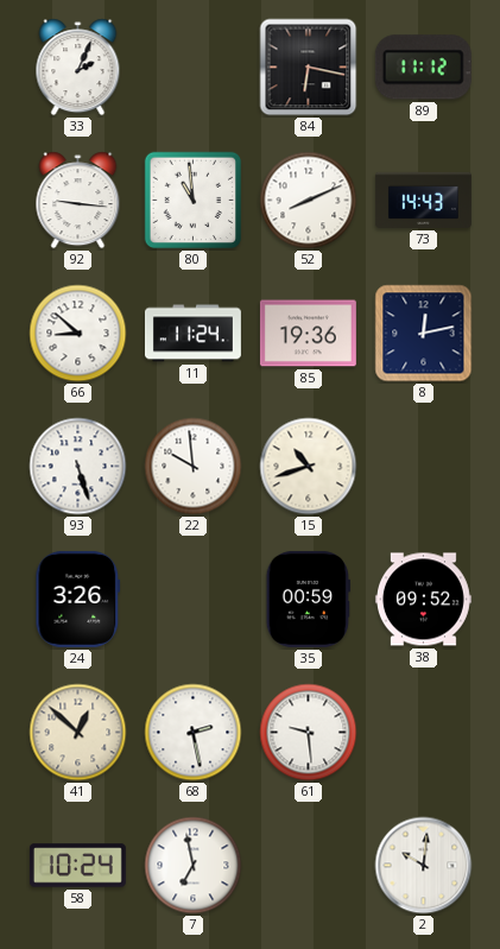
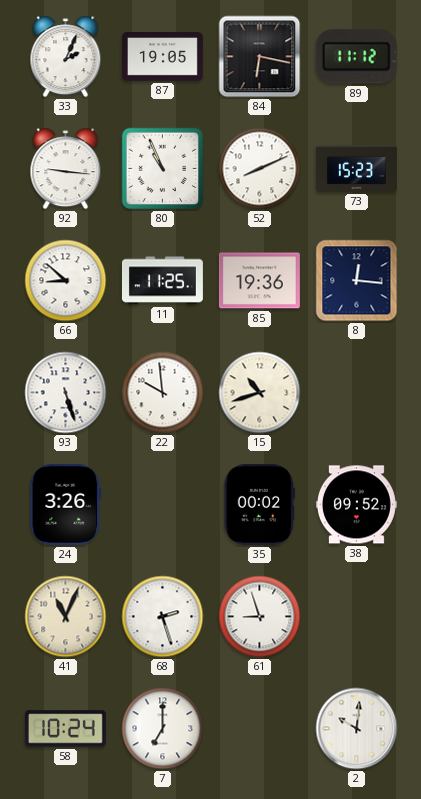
87: none -> 19:05 (162, 57)
80: 10:59 -> 10:56 (163, 169)
73: 14:43 -> 15:23 (356, 168)
11: 11:24 -> 11:25 (162, 281)
8: 12:13 -> 12:16 (357, 281)
35: 00:59 -> 00:02 (259, 504)
41: 12:52 -> 11:04 (66, 617)
68: 2:28 -> 2:27 (163, 617)
61: 9:29 -> 8:57 (260, 617)
7: 6:58 -> 7:00 (163, 729)
